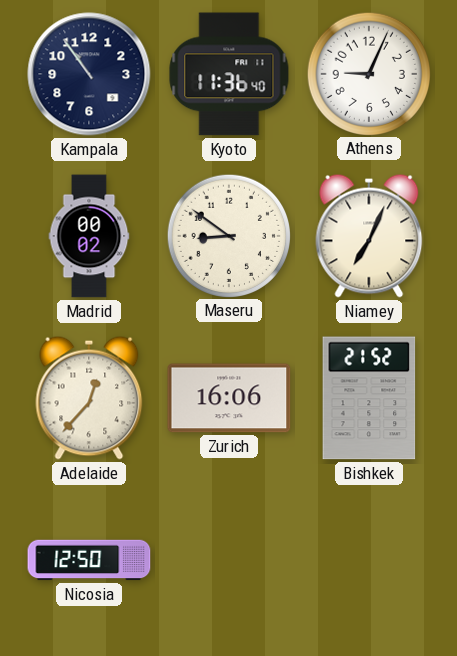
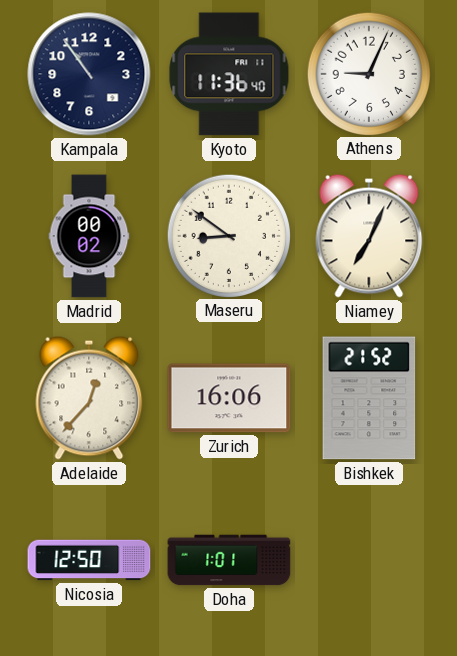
Doha: none -> 1:01 (229, 560)
